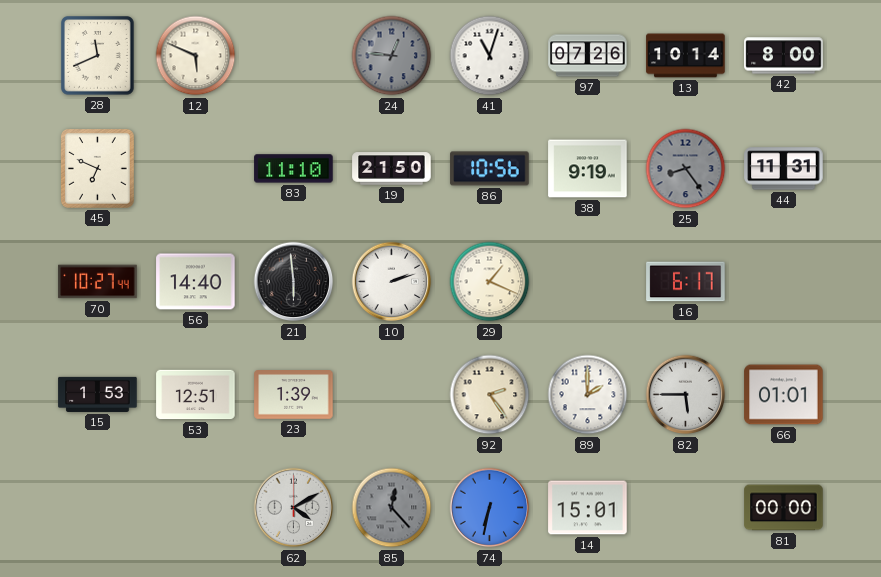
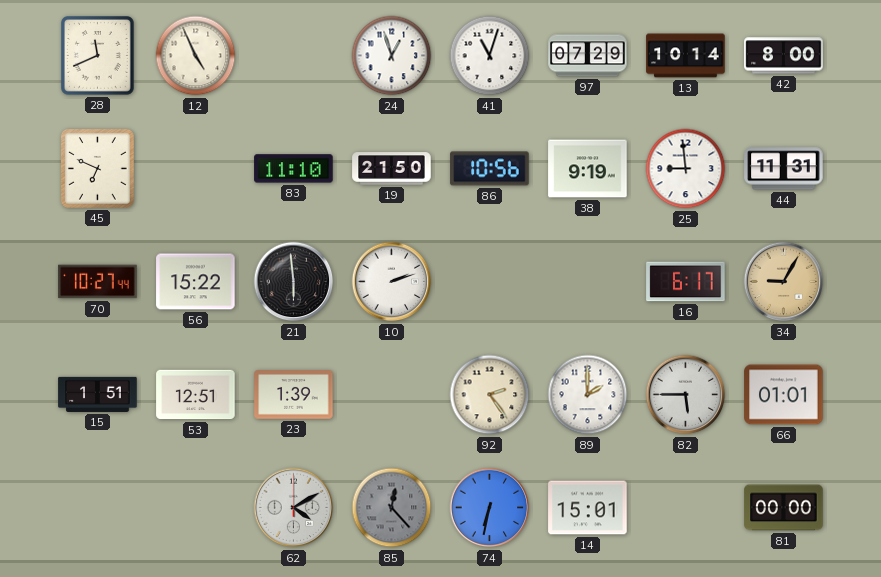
12: 5:49 -> 4:56 (196, 56)
24: 12:46 -> 12:57 (392, 56)
24 dial: grey -> white (392, 56)
97: 07:26 -> 07:29 (588, 56)
25: 8:24 -> 8:59 (686, 169)
25 dial: grey -> white (686, 169)
56: 14:40 -> 15:22 (196, 282)
29: 1:19 -> none (490, 282)
34: none -> 9:05 (784, 282)
15: 1:53 -> 1:51 (98, 394)
